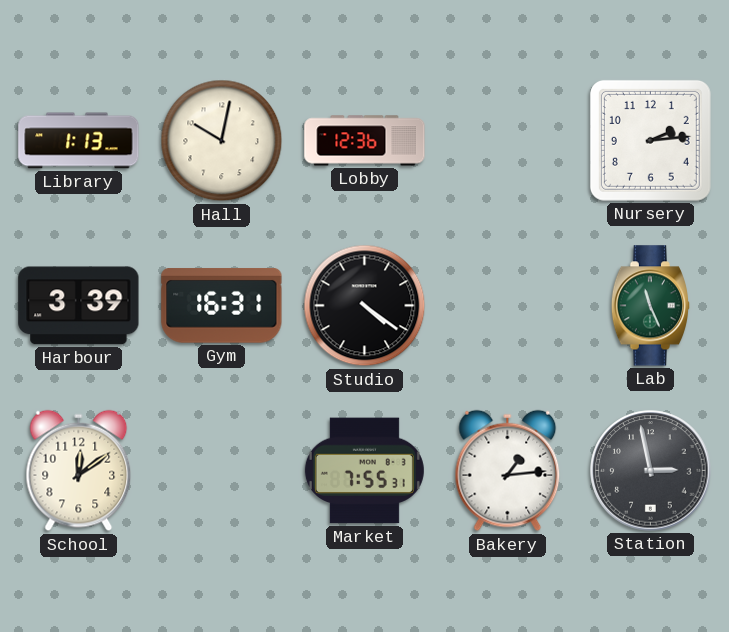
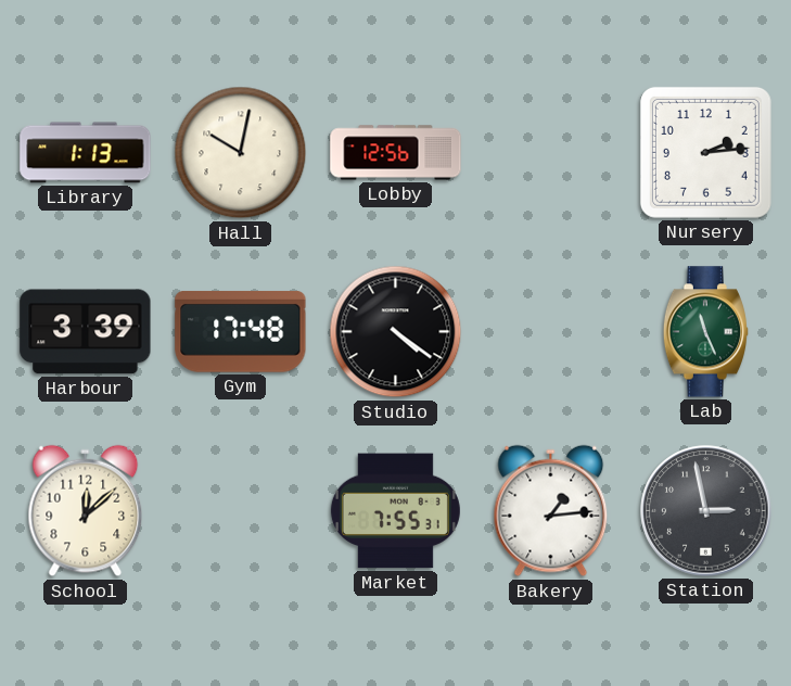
Lobby: 12:36 -> 12:56 (396, 153)
Gym: 16:31 -> 17:48 (241, 332)
School: 12:09 -> 12:08 (86, 511)
